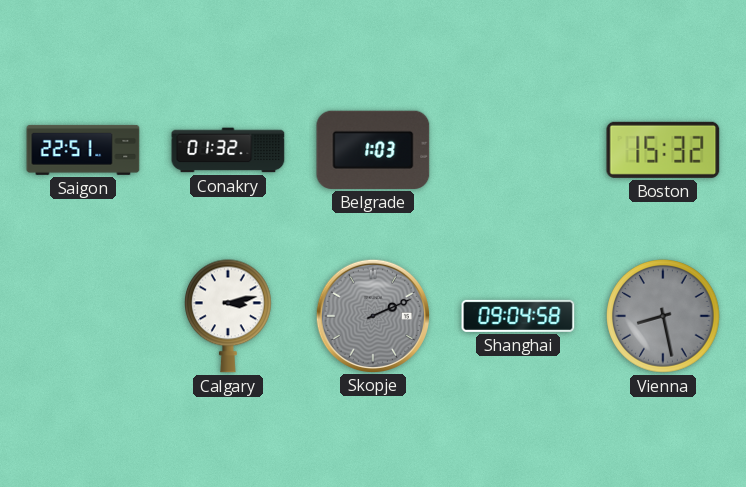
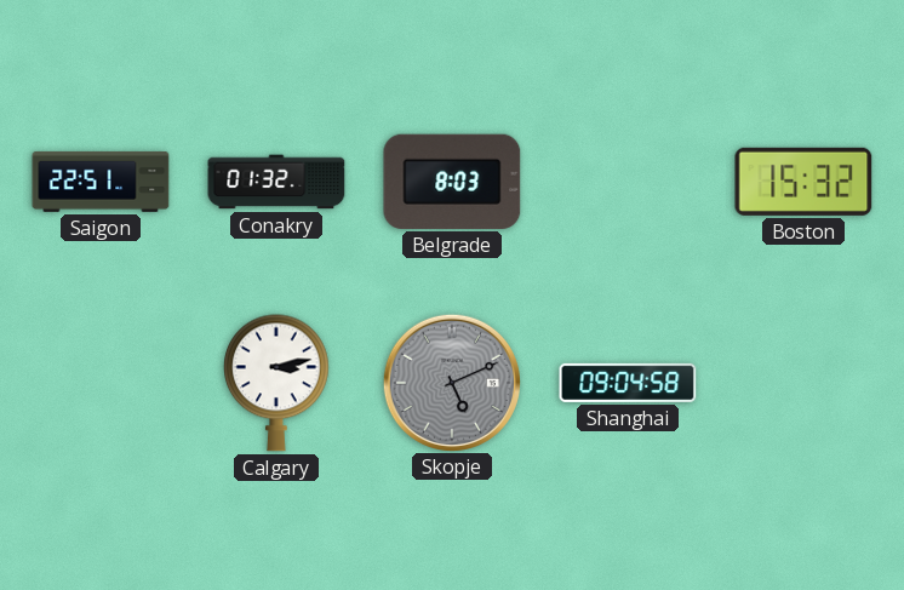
Belgrade: 1:03 -> 8:03 (452, 182)
Skopje: 2:11 -> 5:11 (451, 382)
Vienna: 8:28 -> none (663, 316)
